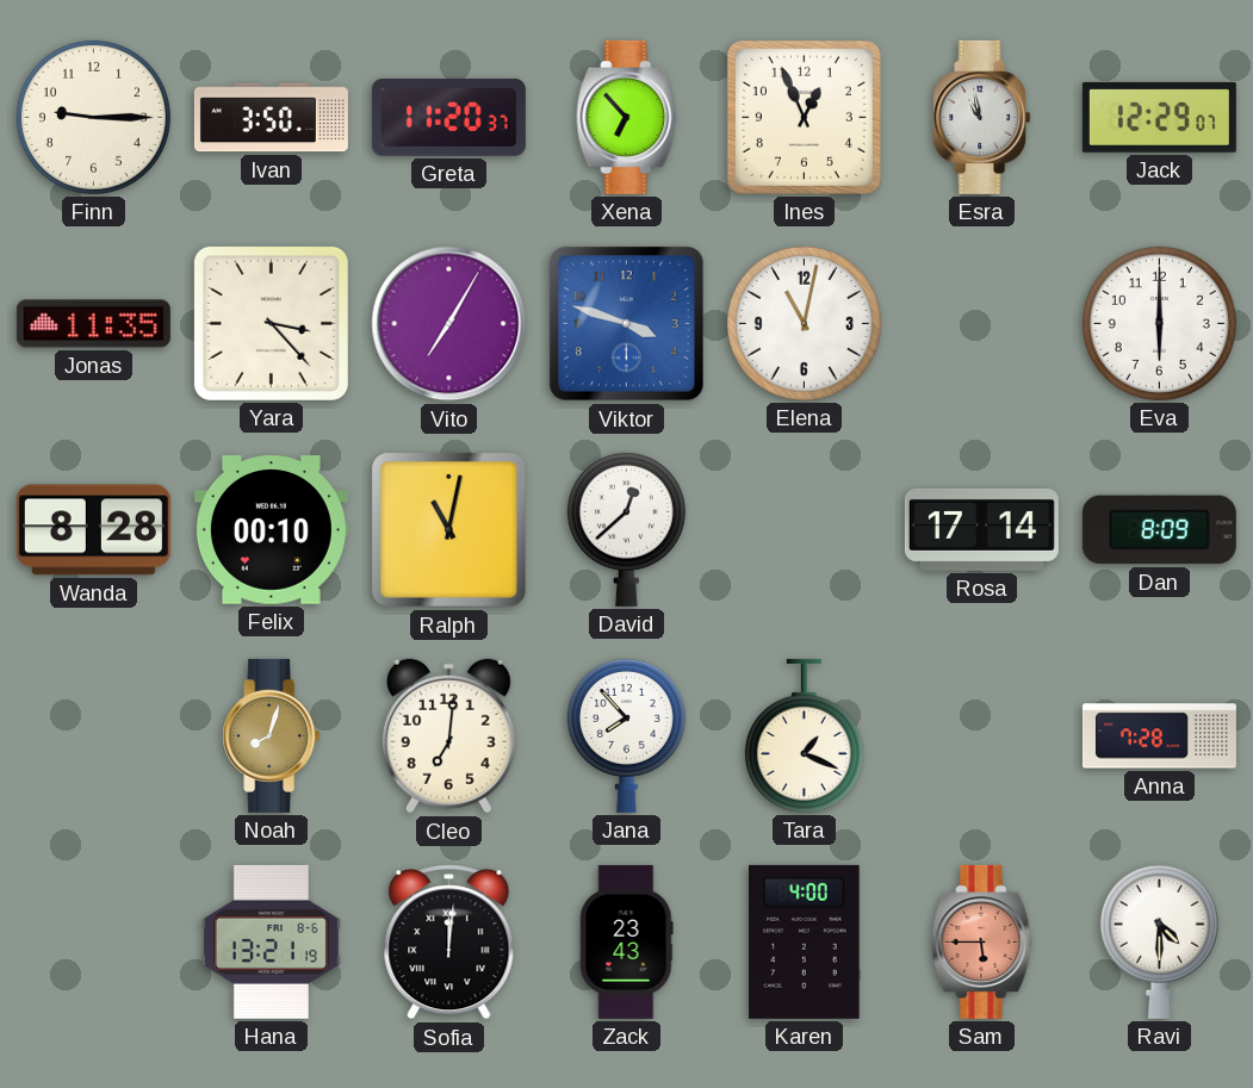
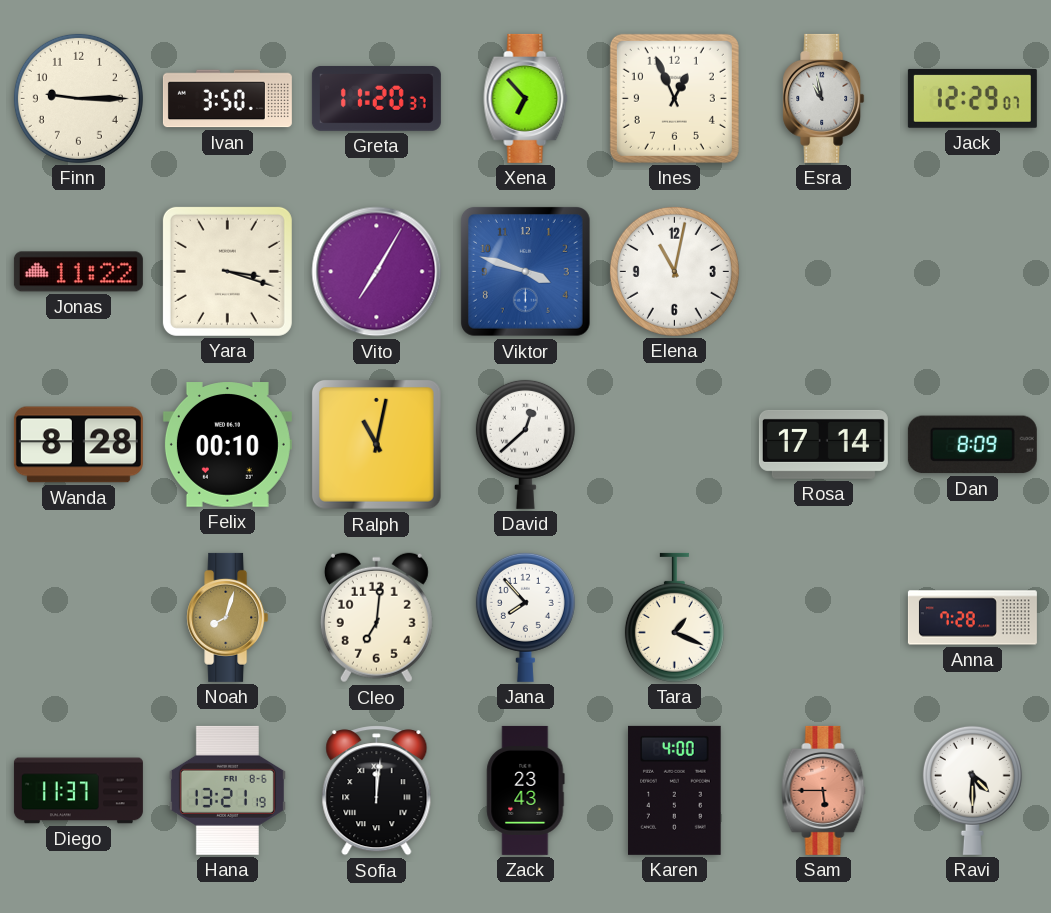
Jonas: 11:35 -> 11:22 (78, 272)
Yara: 3:23 -> 3:18 (227, 271)
Eva: 6:00 -> none (1159, 323)
Diego: none -> 11:37 (78, 791)
